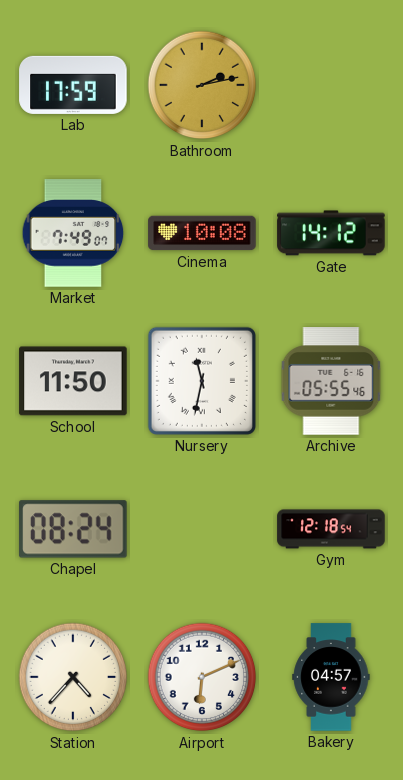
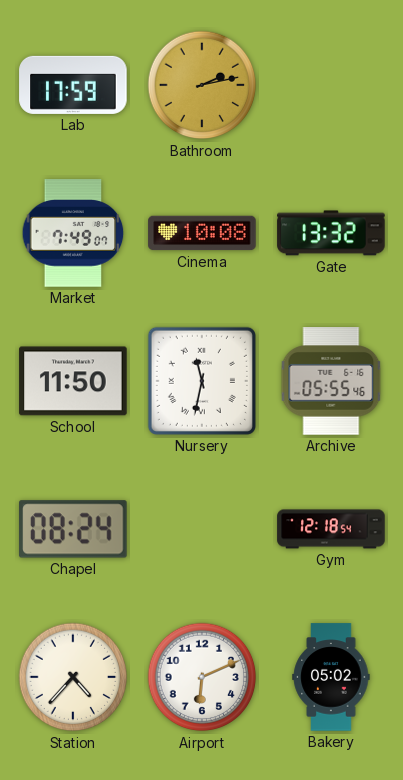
Gate: 14:12 -> 13:32 (331, 233)
Bakery: 04:57 -> 05:02 (331, 677)
